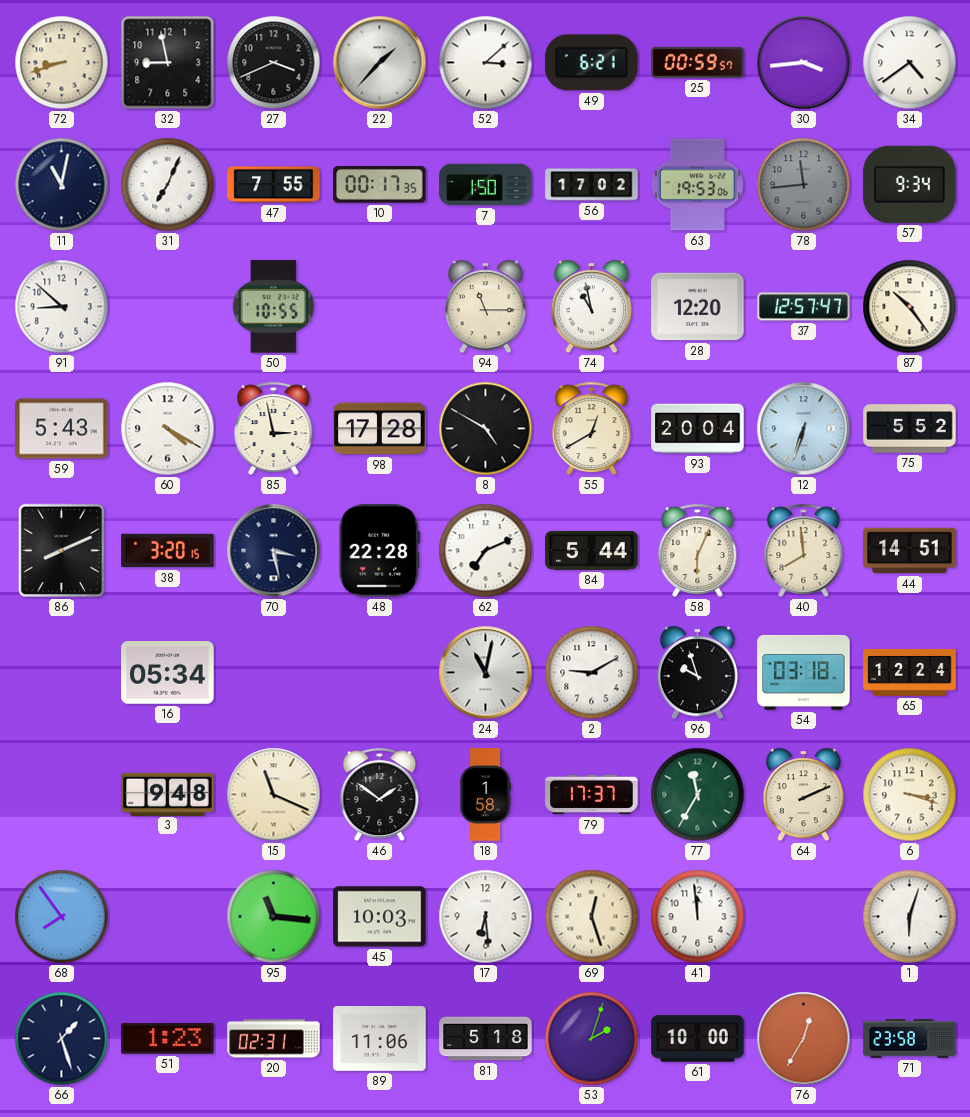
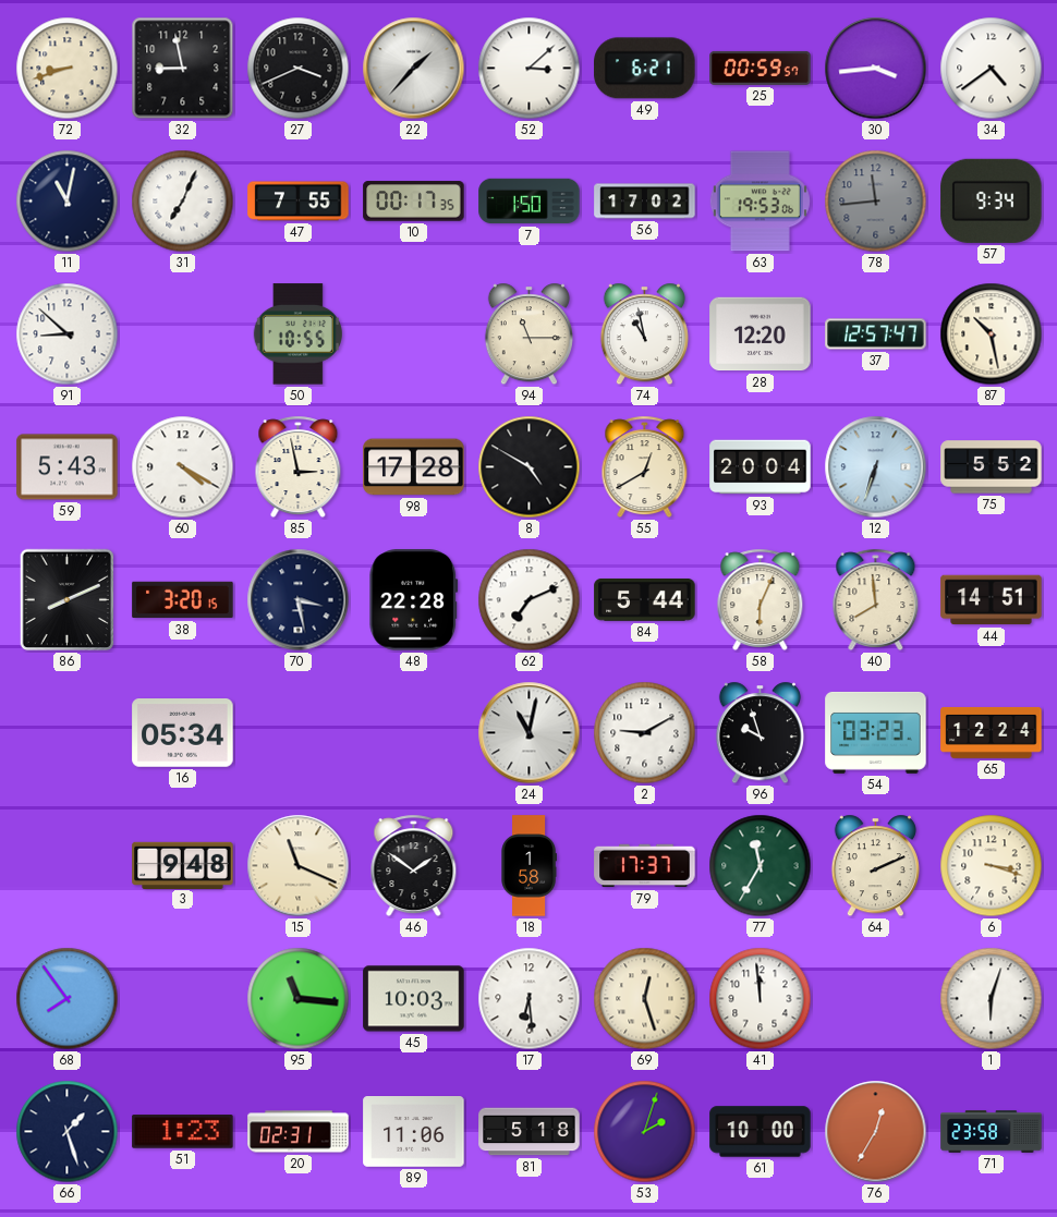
87: 10:24 -> 10:28 (992, 334)
54: 03:18 -> 03:23 (876, 732)
